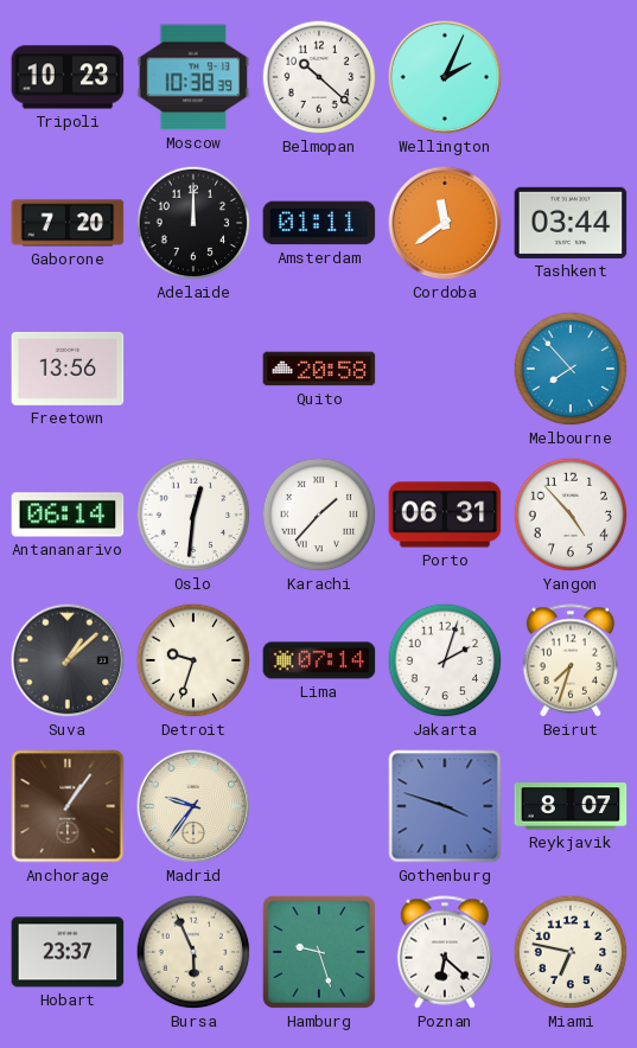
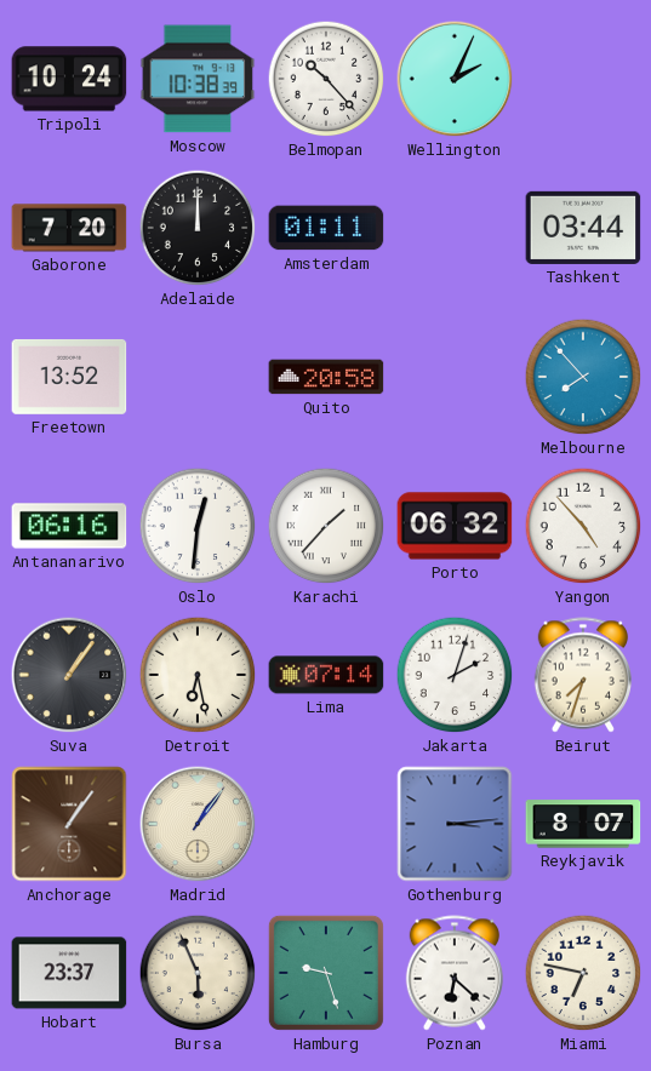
Tripoli: 10:23 -> 10:24 (69, 79)
Belmopan: 10:22 -> 10:23 (326, 79)
Cordoba: 11:39 -> none (445, 223)
Freetown: 13:56 -> 13:52 (69, 377)
Antananarivo: 06:14 -> 06:16 (69, 526)
Porto: 06:31 -> 06:32 (455, 526)
Suva: 1:08 -> 1:06 (69, 675)
Detroit: 9:33 -> 6:28 (198, 675)
Madrid: 9:36 -> 1:06 (198, 824)
Gothenburg: 3:48 -> 3:14 (455, 824)
